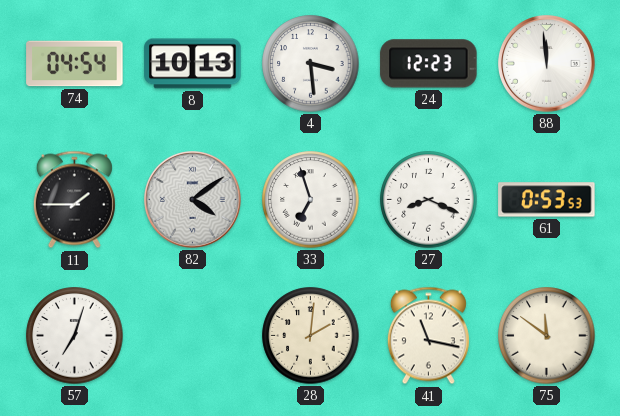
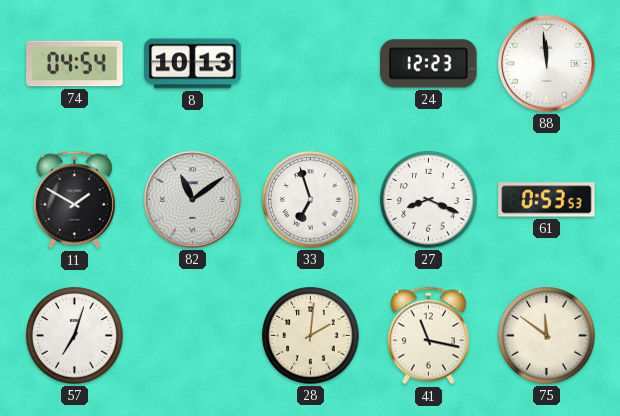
4: 3:29 -> none (311, 64)
11: 1:45 -> 1:50 (74, 200)
82: 4:09 -> 11:09 (193, 200)
